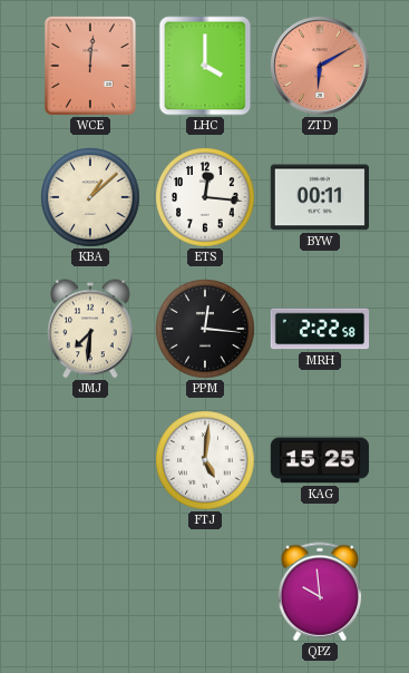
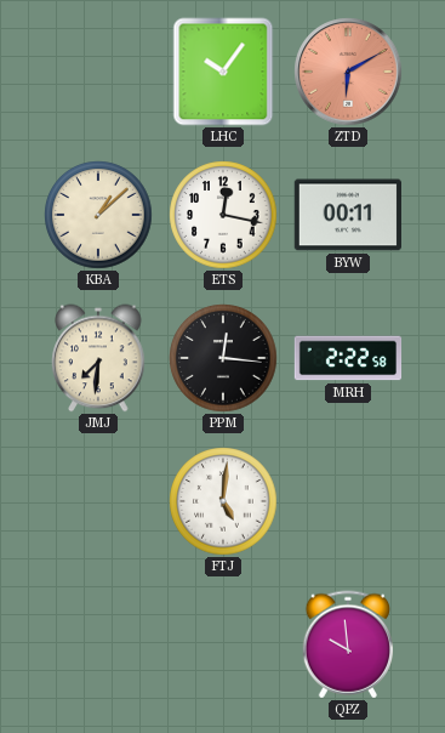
WCE: 12:01 -> none (90, 66)
LHC: 4:00 -> 10:06 (223, 72)
ETS: 12:16 -> 12:17 (223, 215)
KAG: 15:25 -> none (319, 460)
